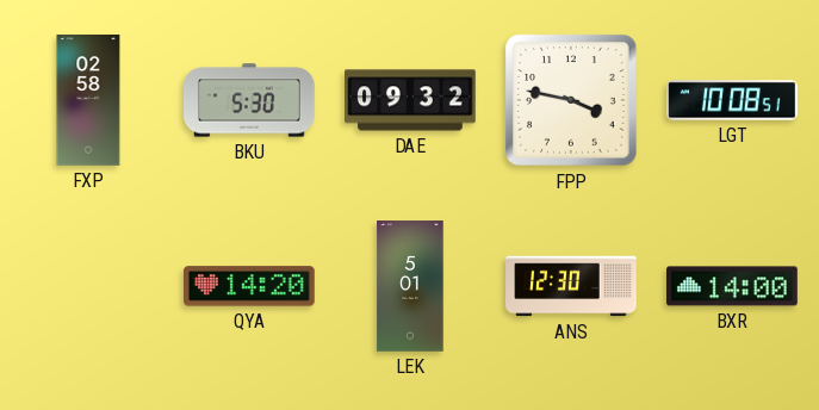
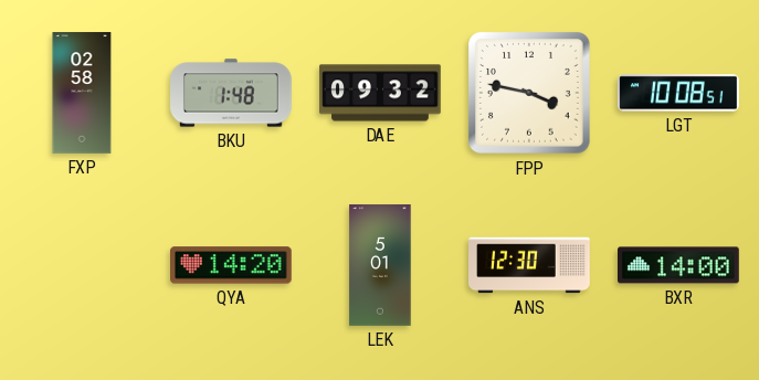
BKU: 5:30 -> 1:48 (231, 93)
